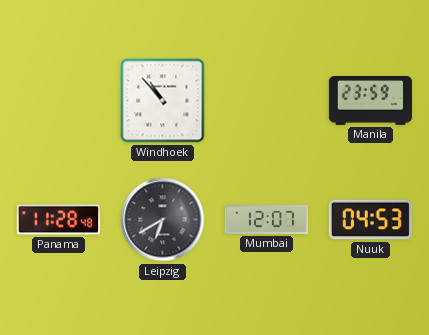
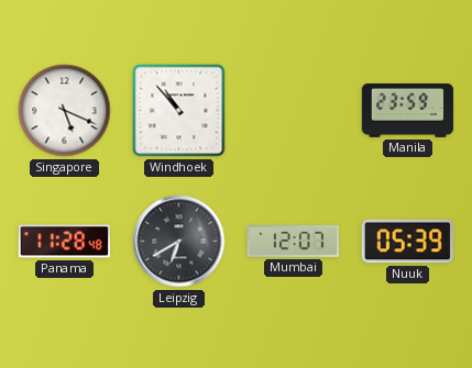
Singapore: none -> 5:19 (65, 111)
Nuuk: 04:53 -> 05:39 (407, 242)
